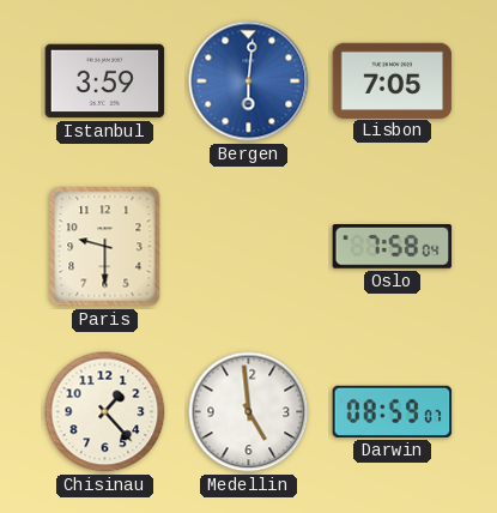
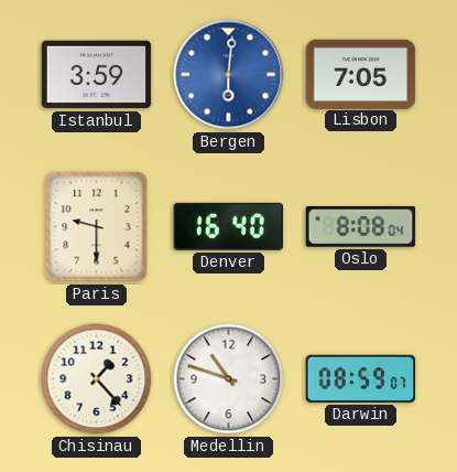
Denver: none -> 16:40 (228, 226)
Oslo: 7:58 -> 8:08 (361, 227)
Medellin: 4:59 -> 10:48 (229, 379)
